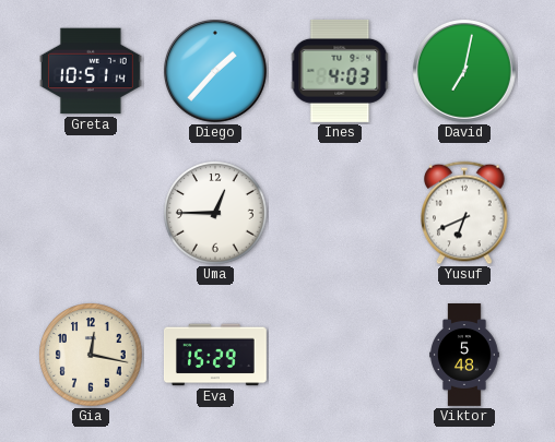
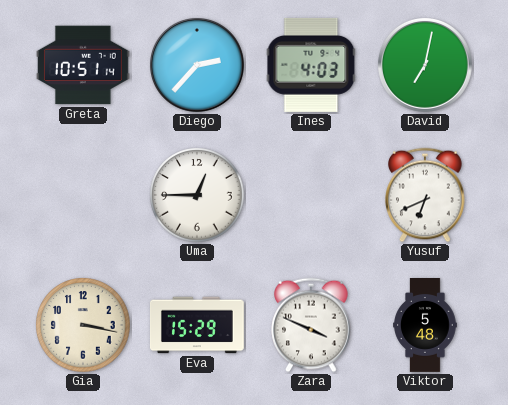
Diego: 1:37 -> 2:37 (198, 66)
Gia: 12:17 -> 3:17 (83, 325)
Zara: none -> 3:49 (311, 325)
